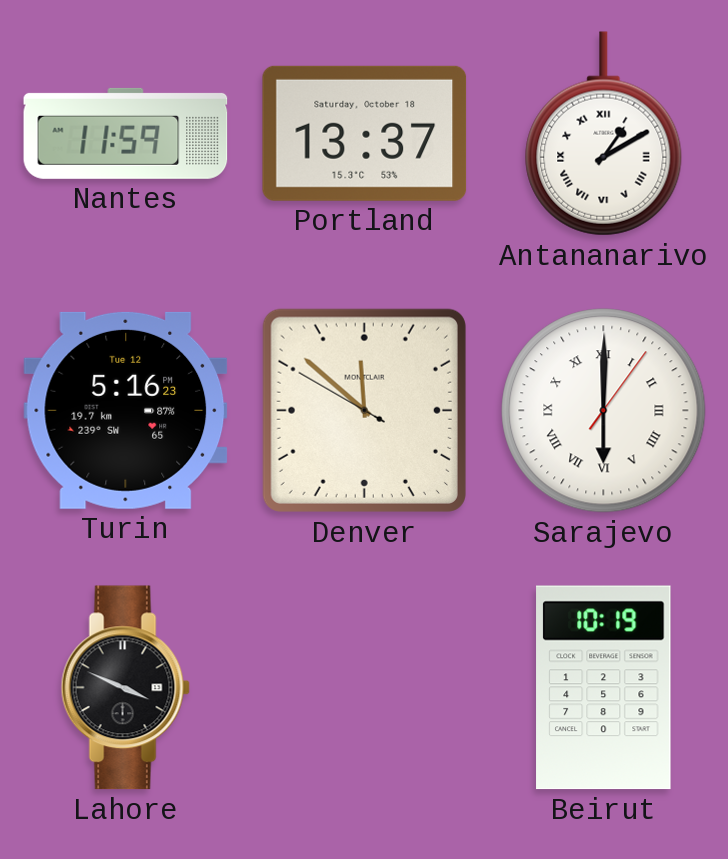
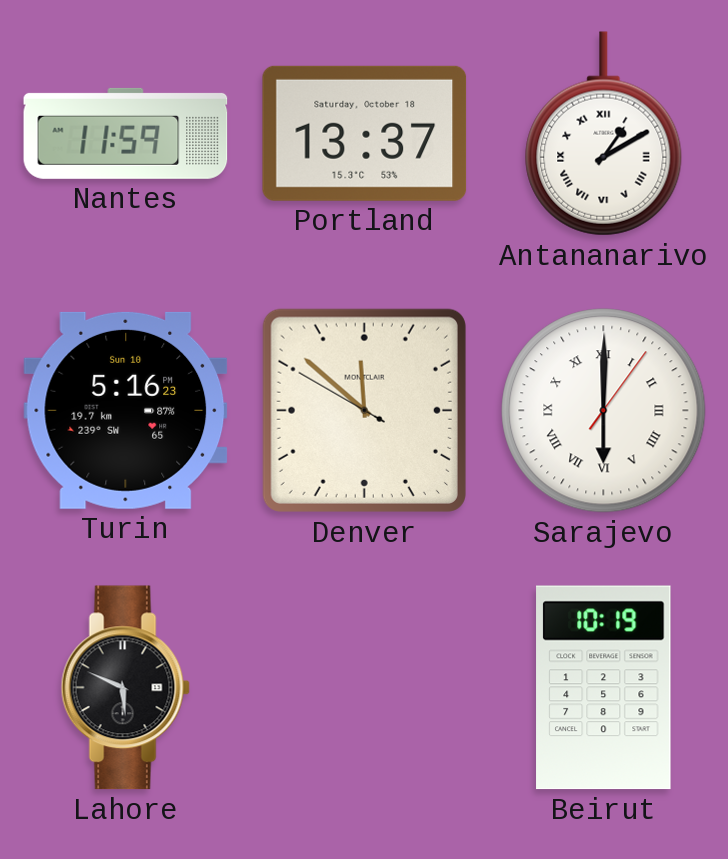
Turin date: Tue 12 -> Sun 10 (126, 410)
Lahore: 3:49 -> 5:49 (125, 688)
